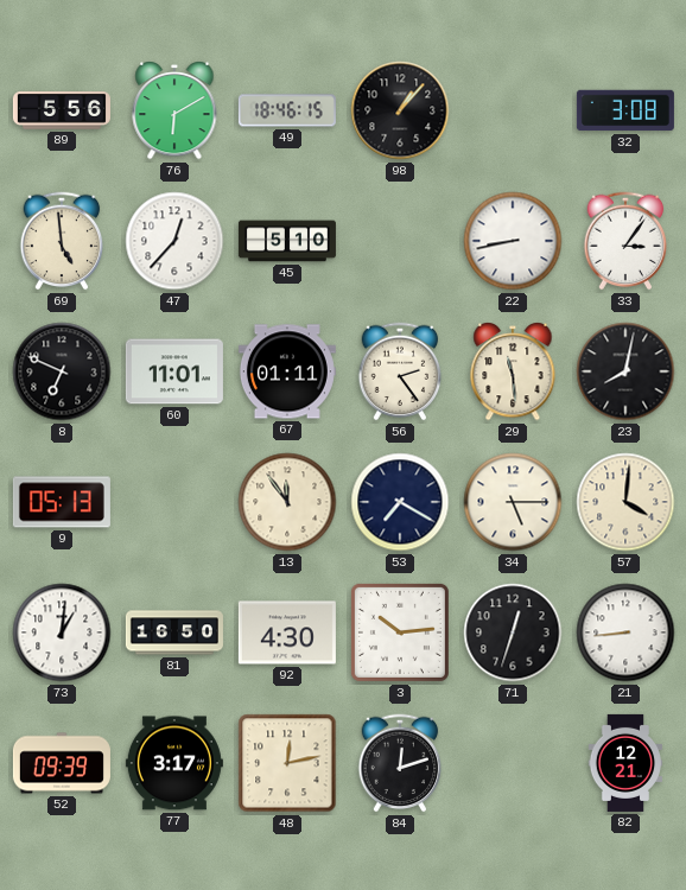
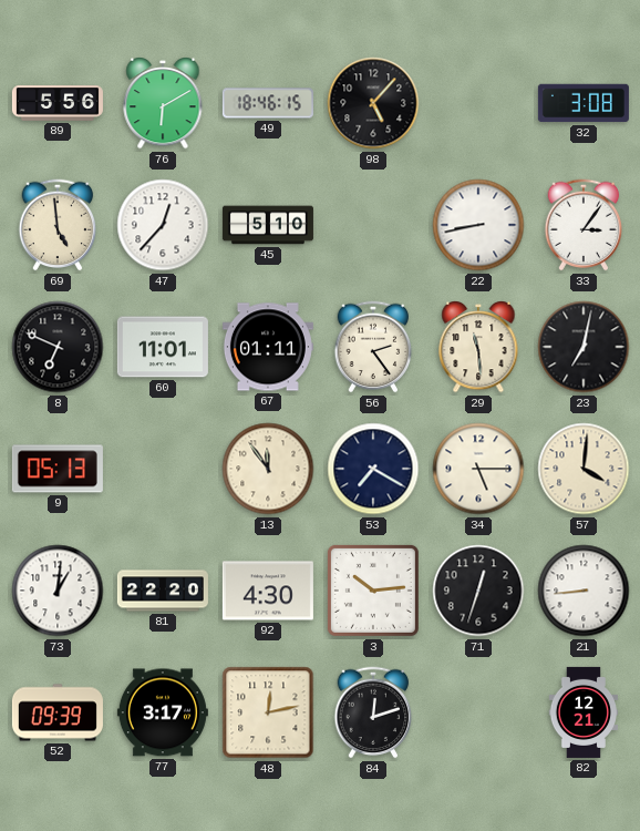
98: 1:07 -> 5:07 (373, 103)
23: 8:02 -> 7:02 (584, 347)
81: 16:50 -> 22:20 (163, 591)
